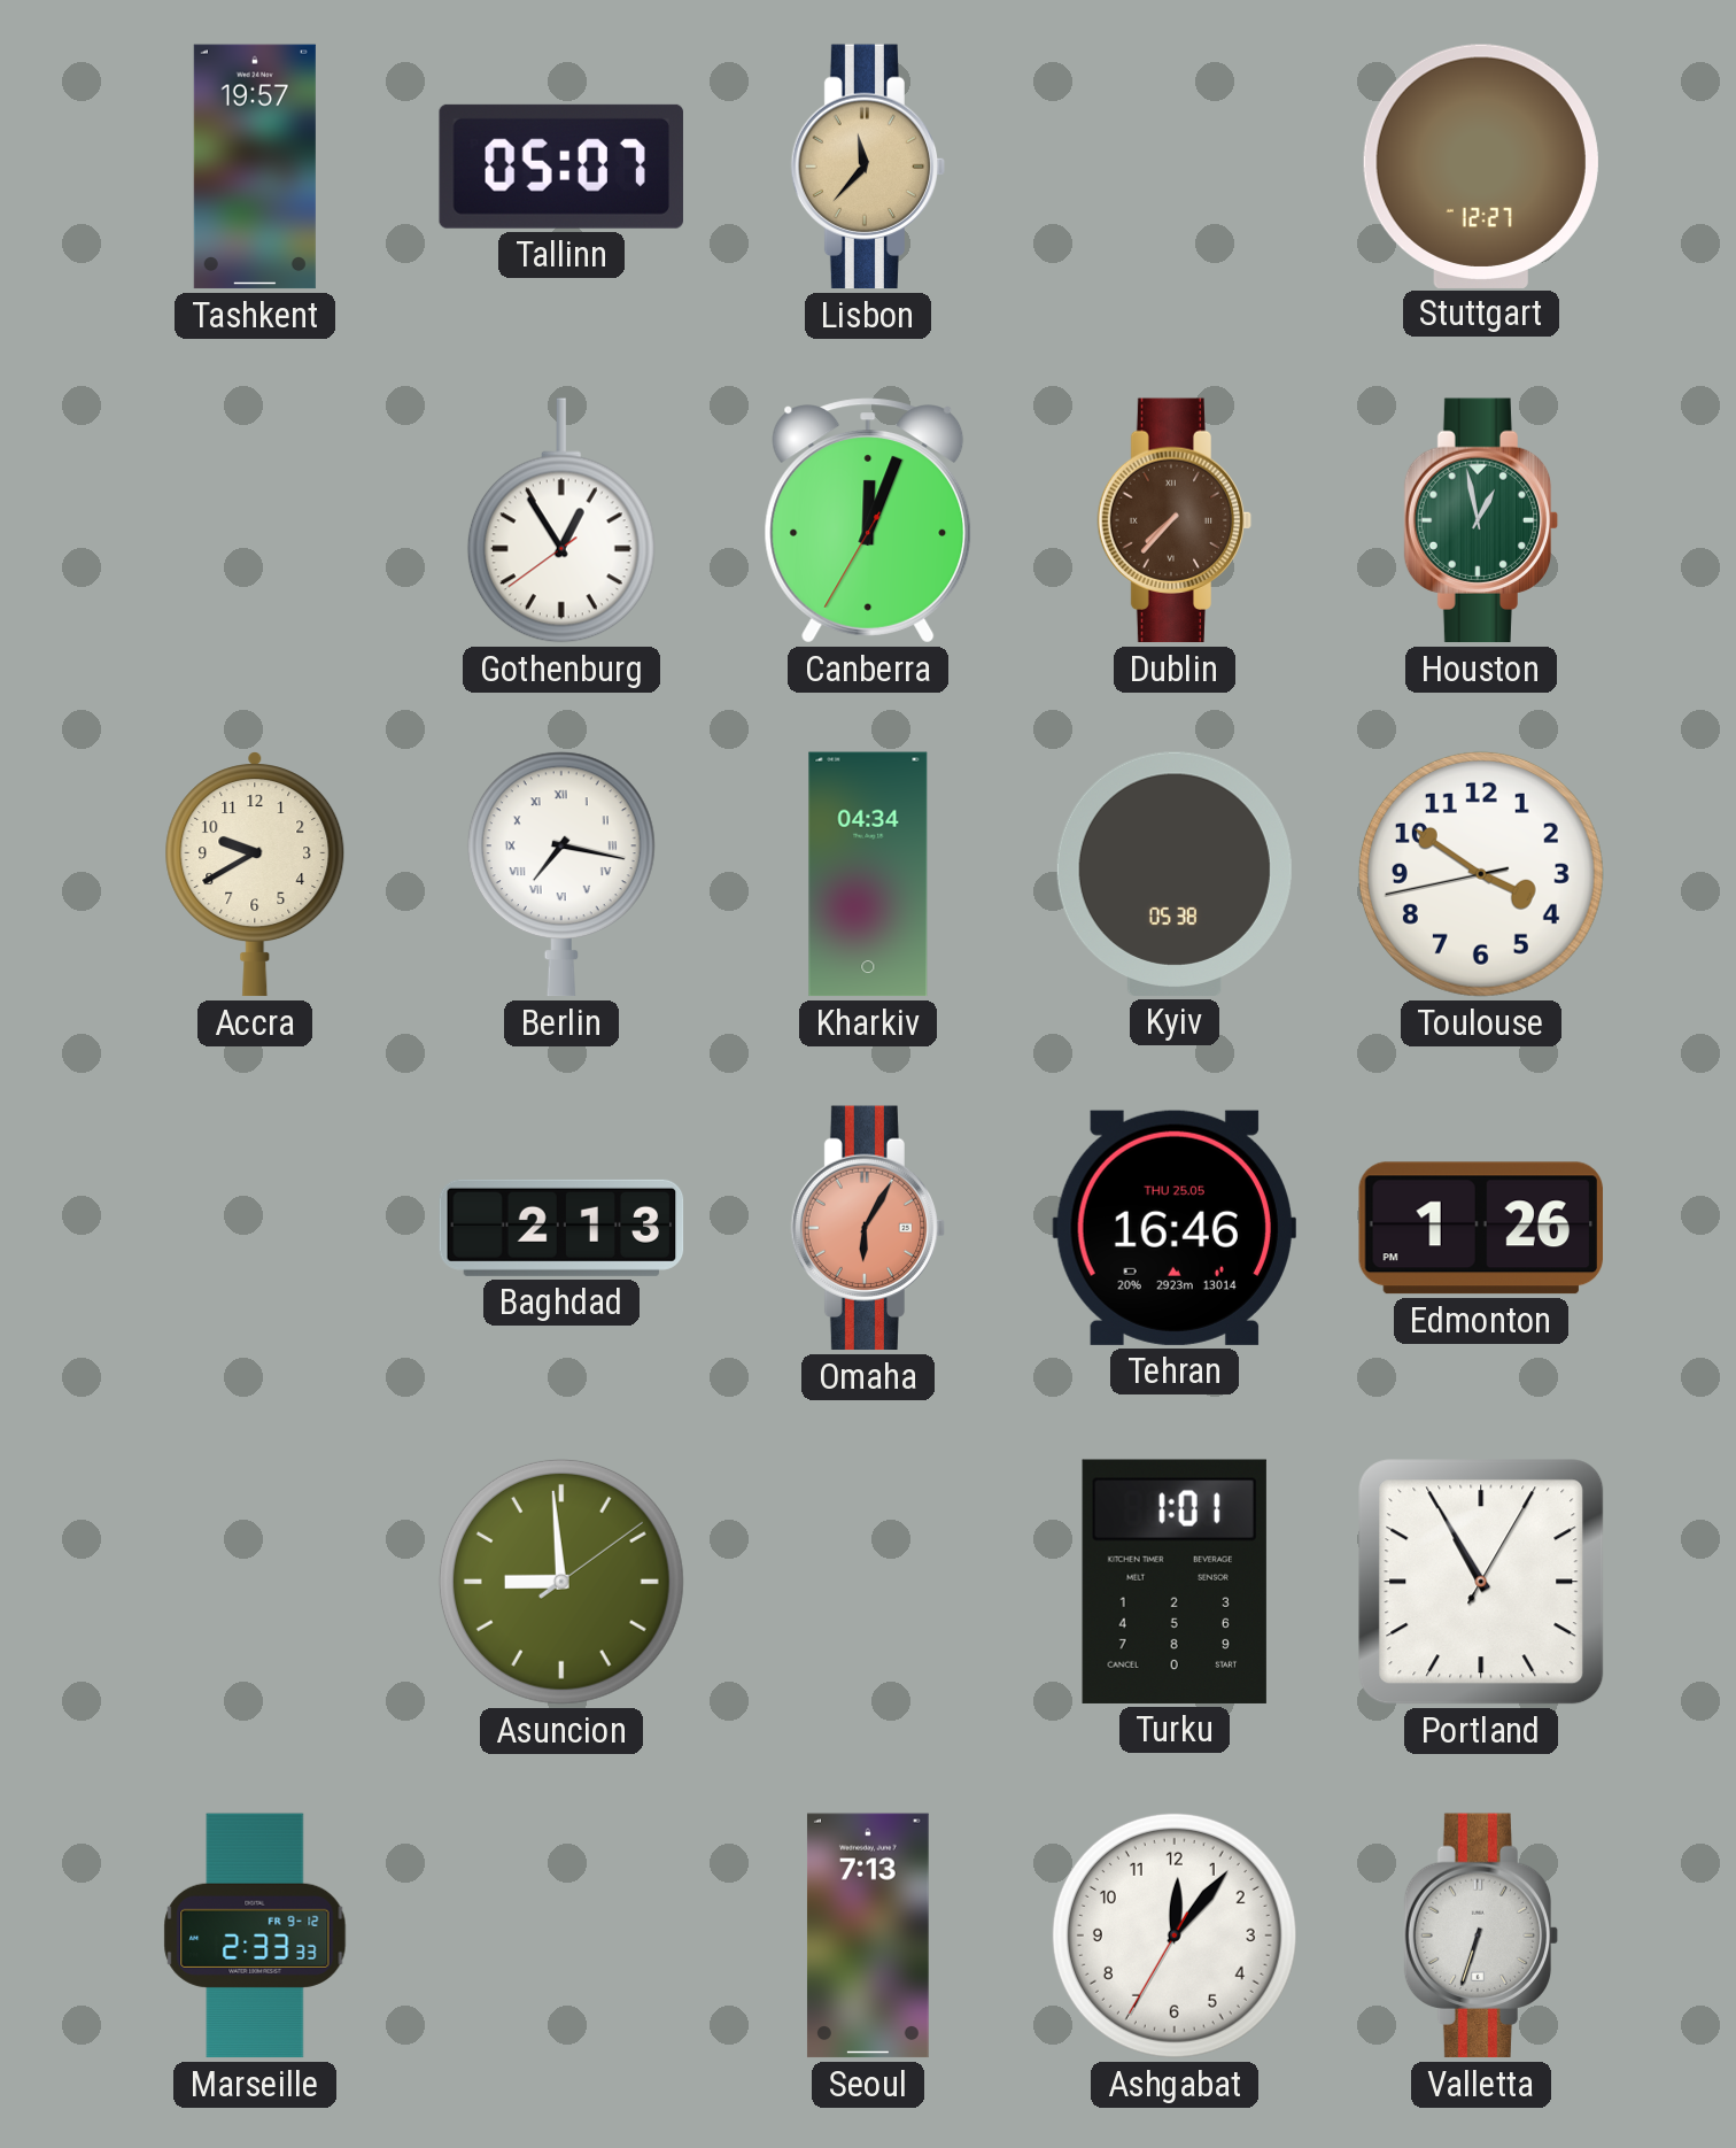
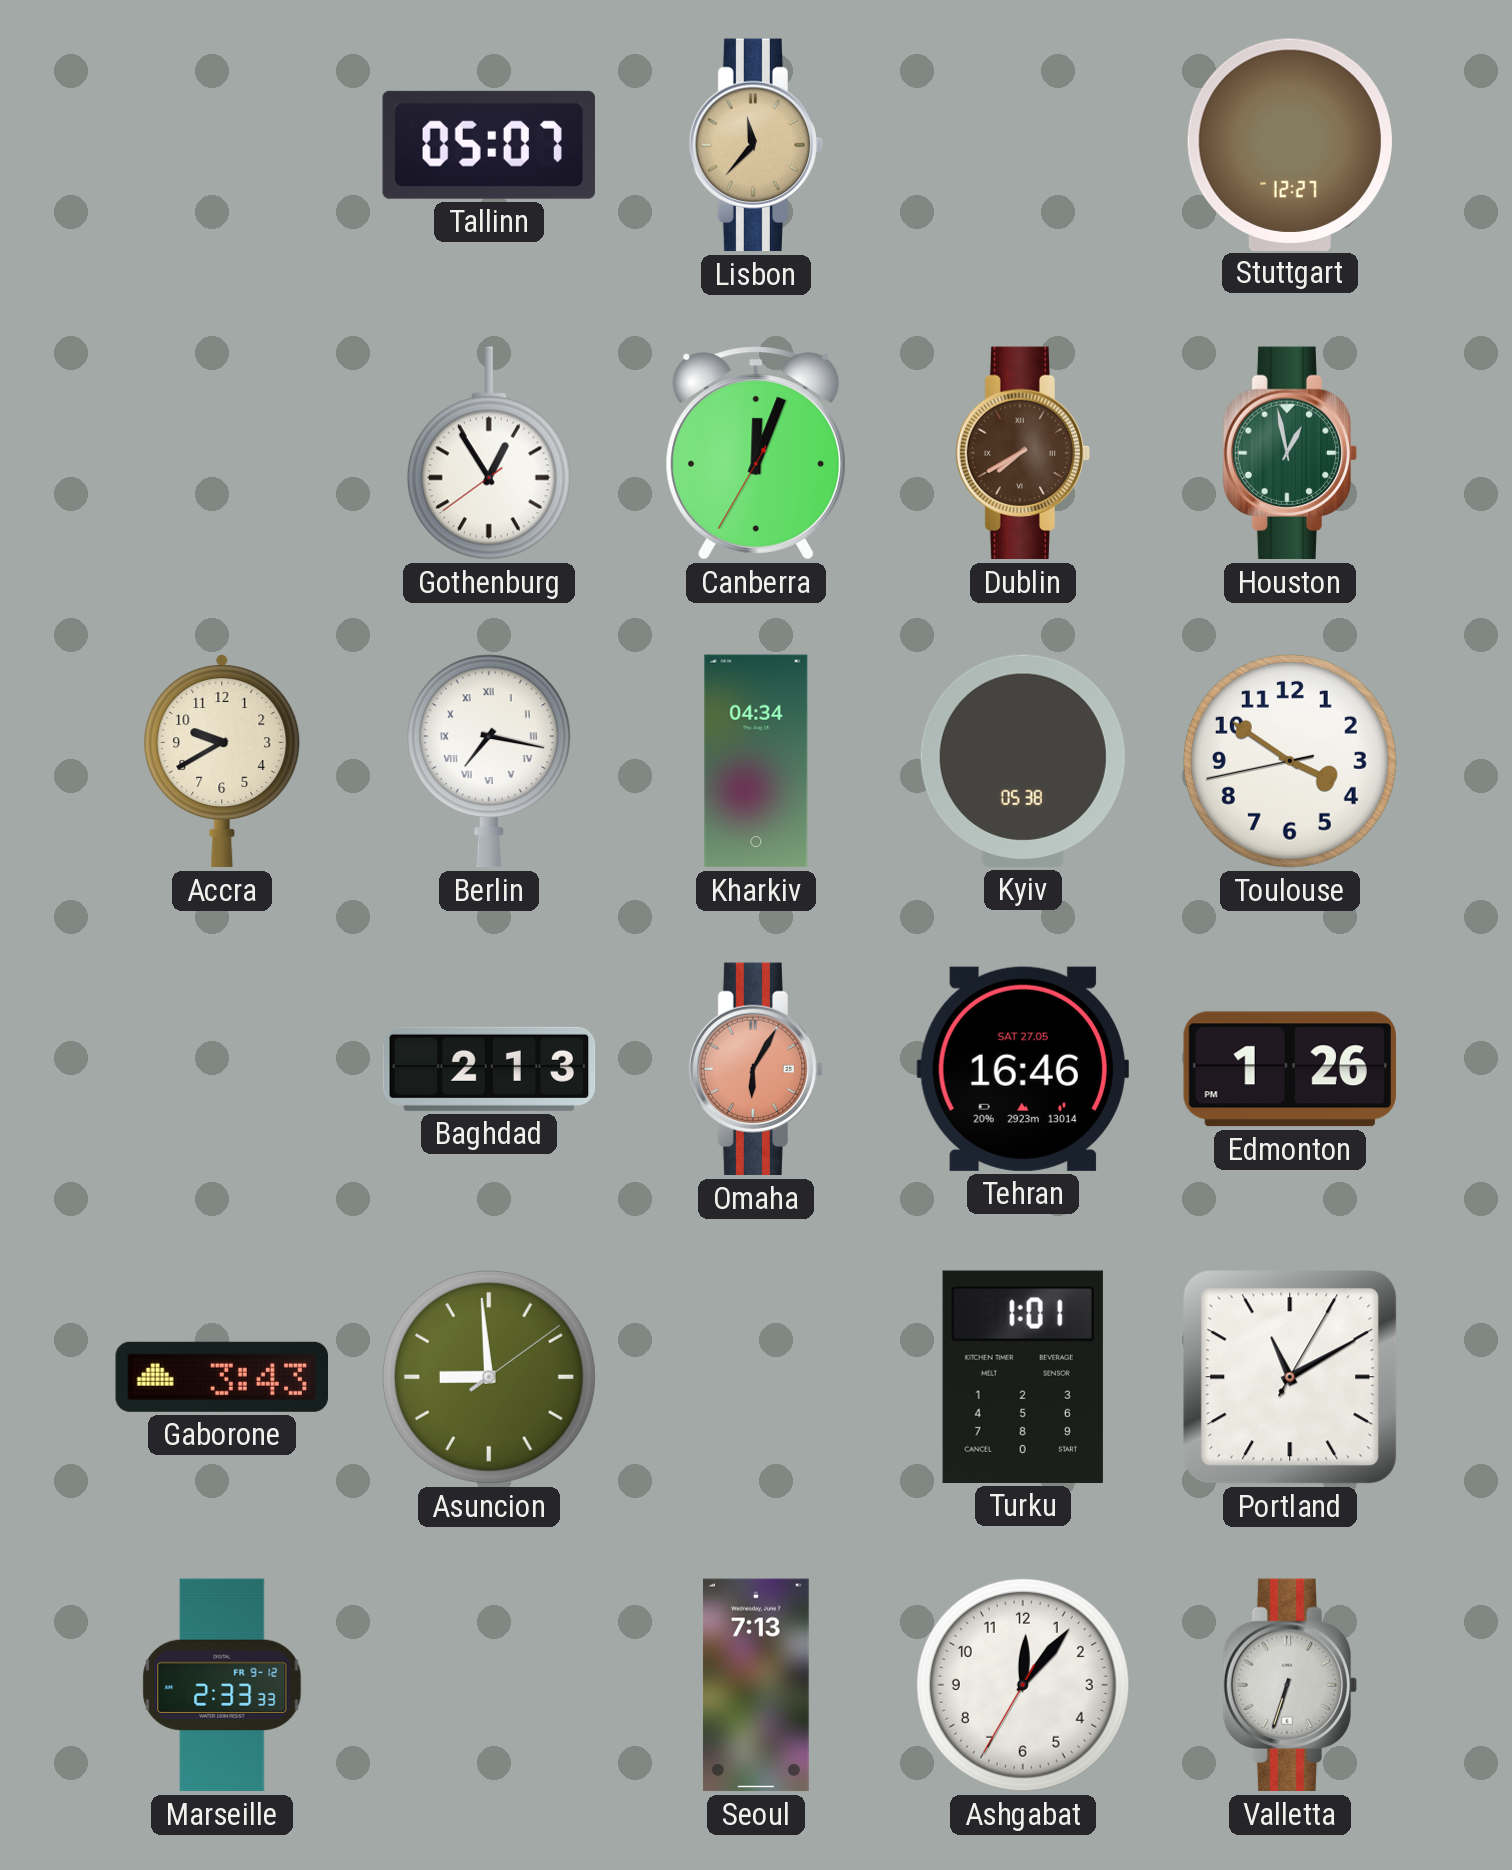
Tashkent: 19:57 -> none (255, 167)
Dublin: 7:37 -> 7:40 (1023, 453)
Tehran date: THU 25.05 -> SAT 27.05 (1022, 1069)
Gaborone: none -> 3:43 (221, 1377)
Portland: 10:55 -> 11:10 (1290, 1377)
